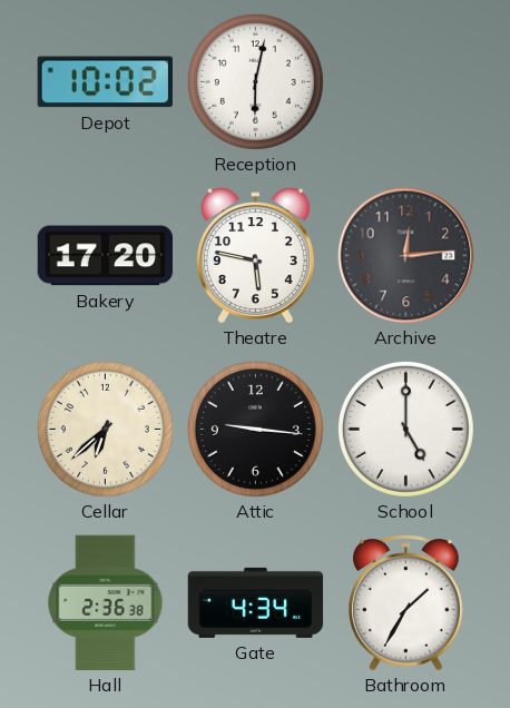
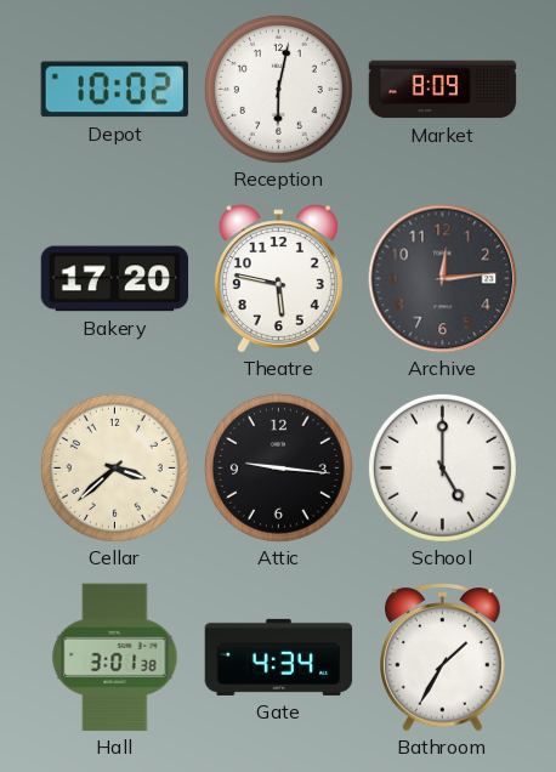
Market: none -> 8:09 (443, 90)
Cellar: 6:38 -> 3:38 (114, 467)
Hall: 2:36 -> 3:01 (115, 658)
